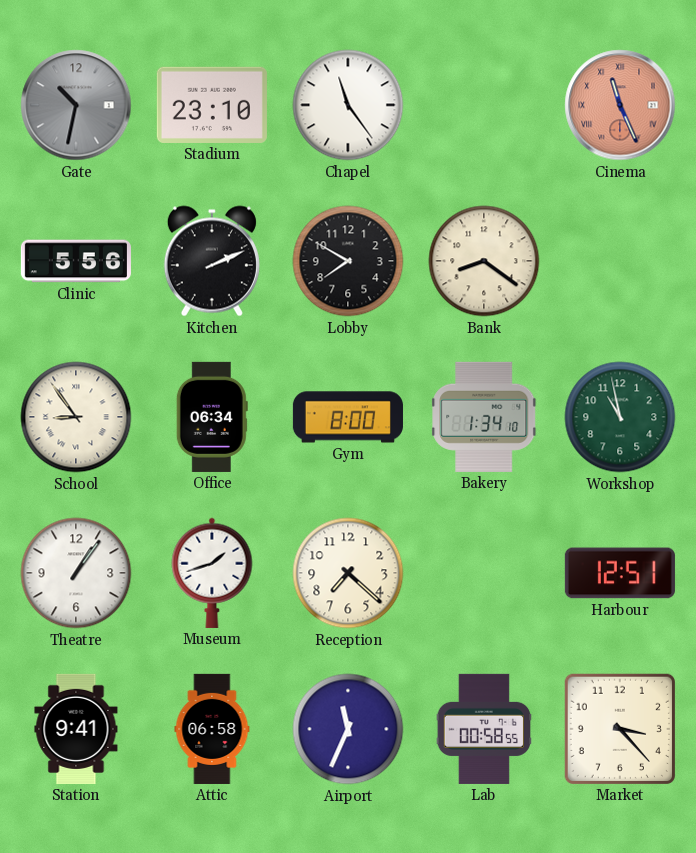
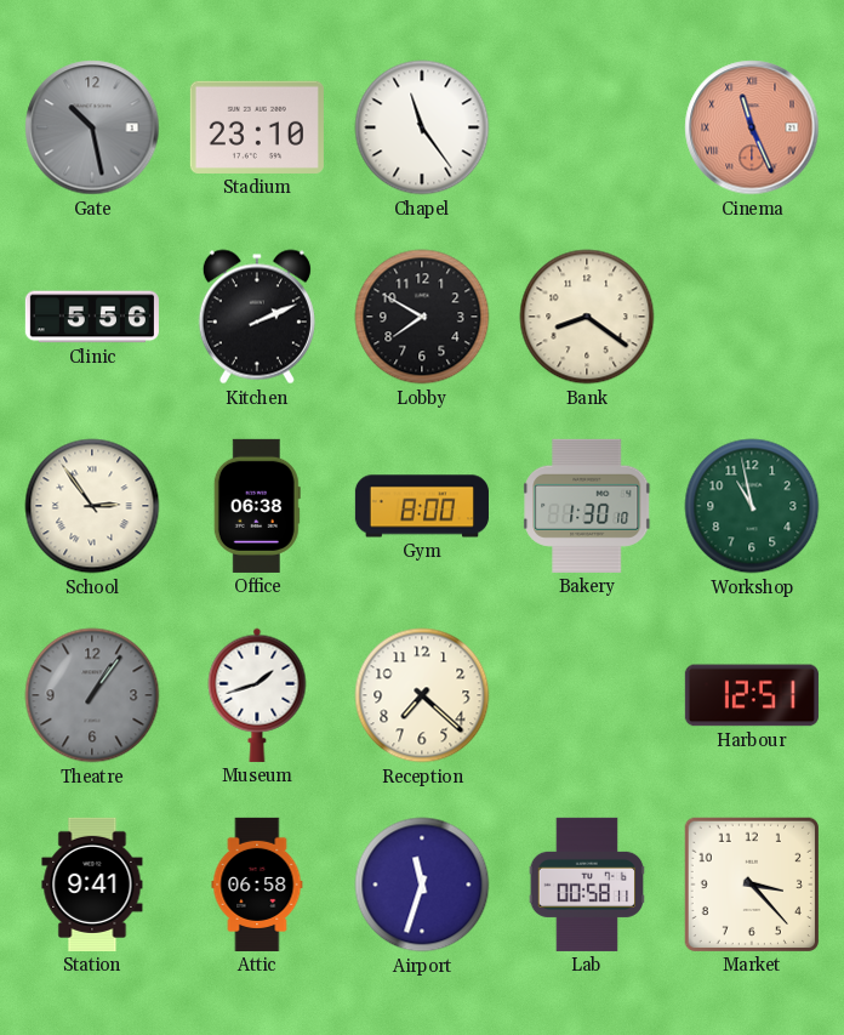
Gate: 10:32 -> 10:28 (92, 127)
School: 8:54 -> 2:54 (92, 506)
Office: 06:34 -> 06:38 (257, 506)
Bakery: 1:34 -> 1:30 (588, 506)
Theatre dial: white -> grey (92, 695)
Airport: 11:34 -> 11:33 (422, 885)
Lab: 00:58:55 -> 00:58:11 (586, 885)
